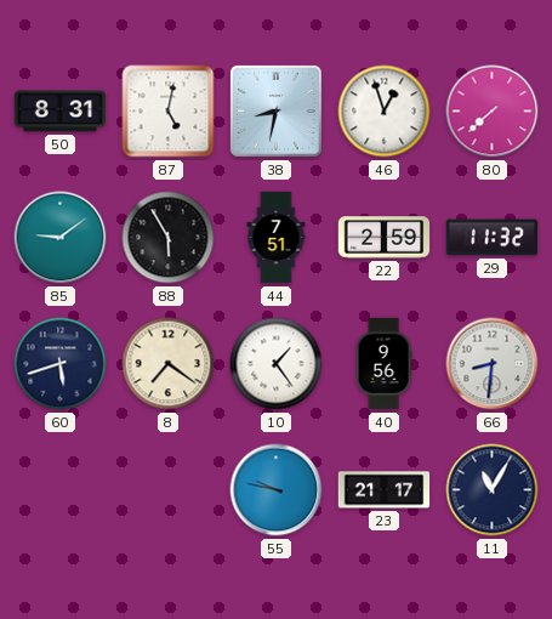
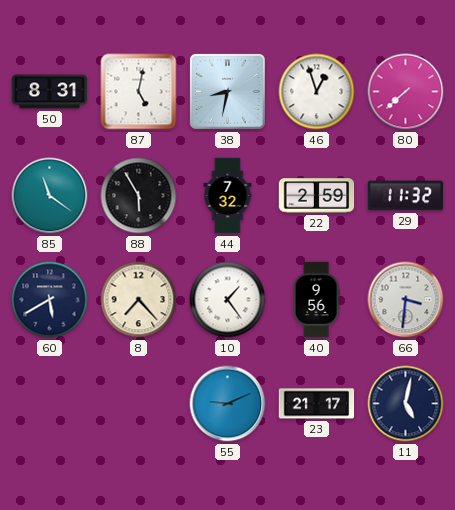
85: 9:09 -> 11:21 (50, 196)
44: 7:51 -> 7:32 (228, 196)
60: 5:42 -> 5:40 (50, 300)
8: 7:21 -> 7:23 (139, 300)
66: 8:31 -> 3:31 (406, 300)
55: 9:47 -> 9:11 (228, 404)
11: 11:05 -> 5:02 (406, 404)
